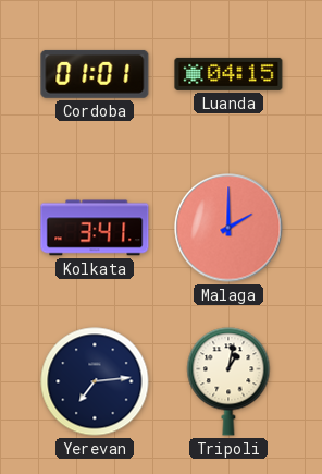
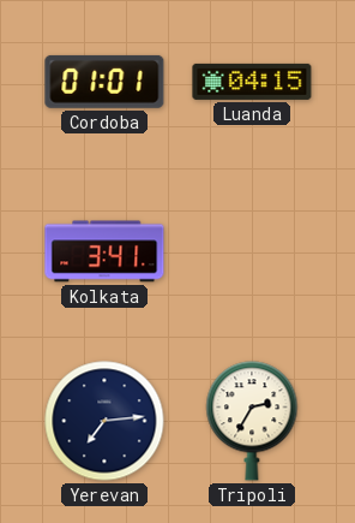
Malaga: 2:00 -> none (228, 228)
Tripoli: 1:02 -> 2:35 (252, 421)
